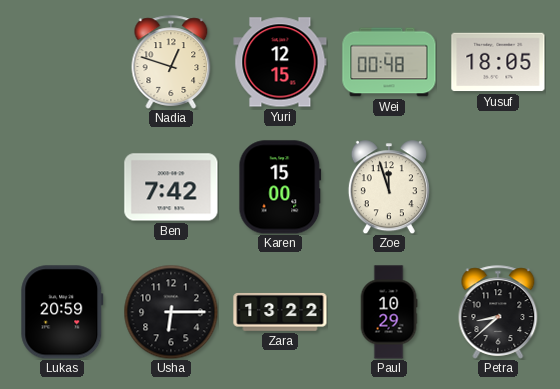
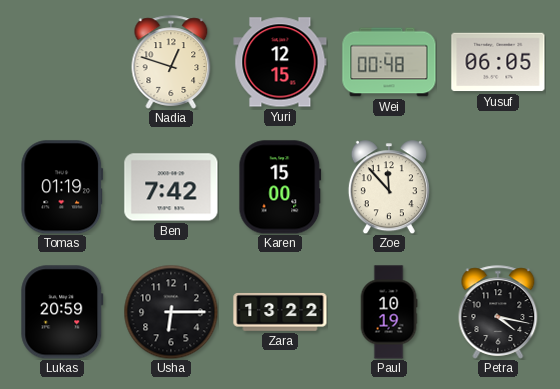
Yusuf: 18:05 -> 06:05 (498, 62)
Tomas: none -> 01:19 (62, 187)
Zoe: 11:57 -> 11:53 (389, 187)
Paul: 10:29 -> 10:19 (389, 312)
Petra: 8:38 -> 4:17 (498, 312)
